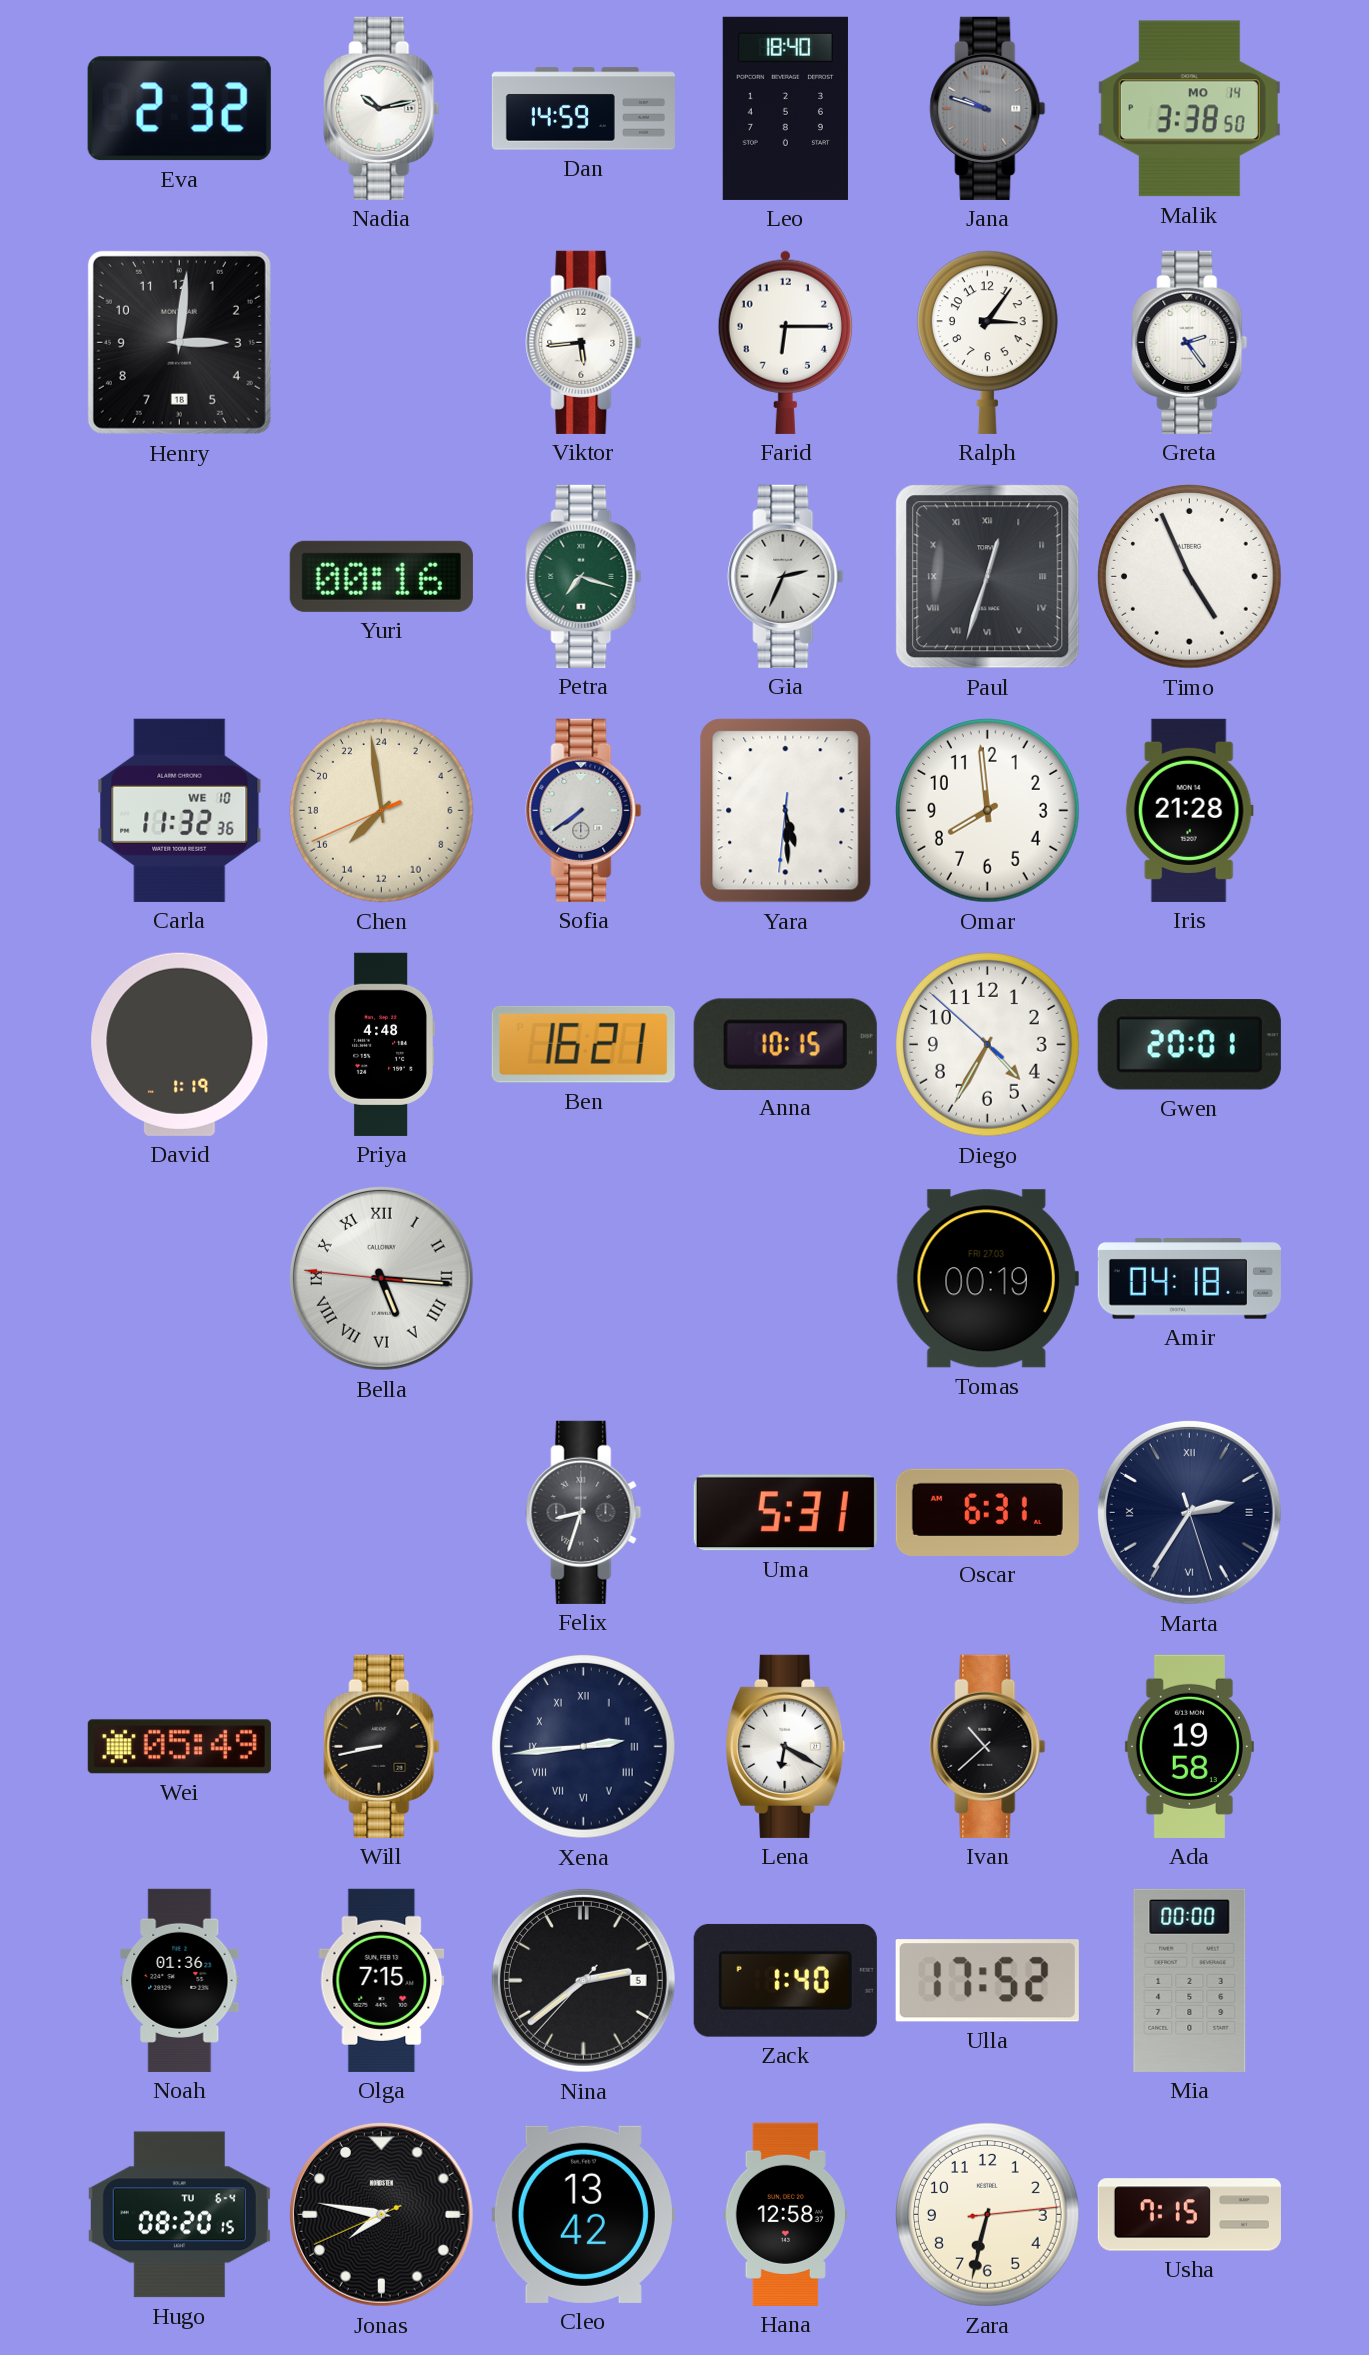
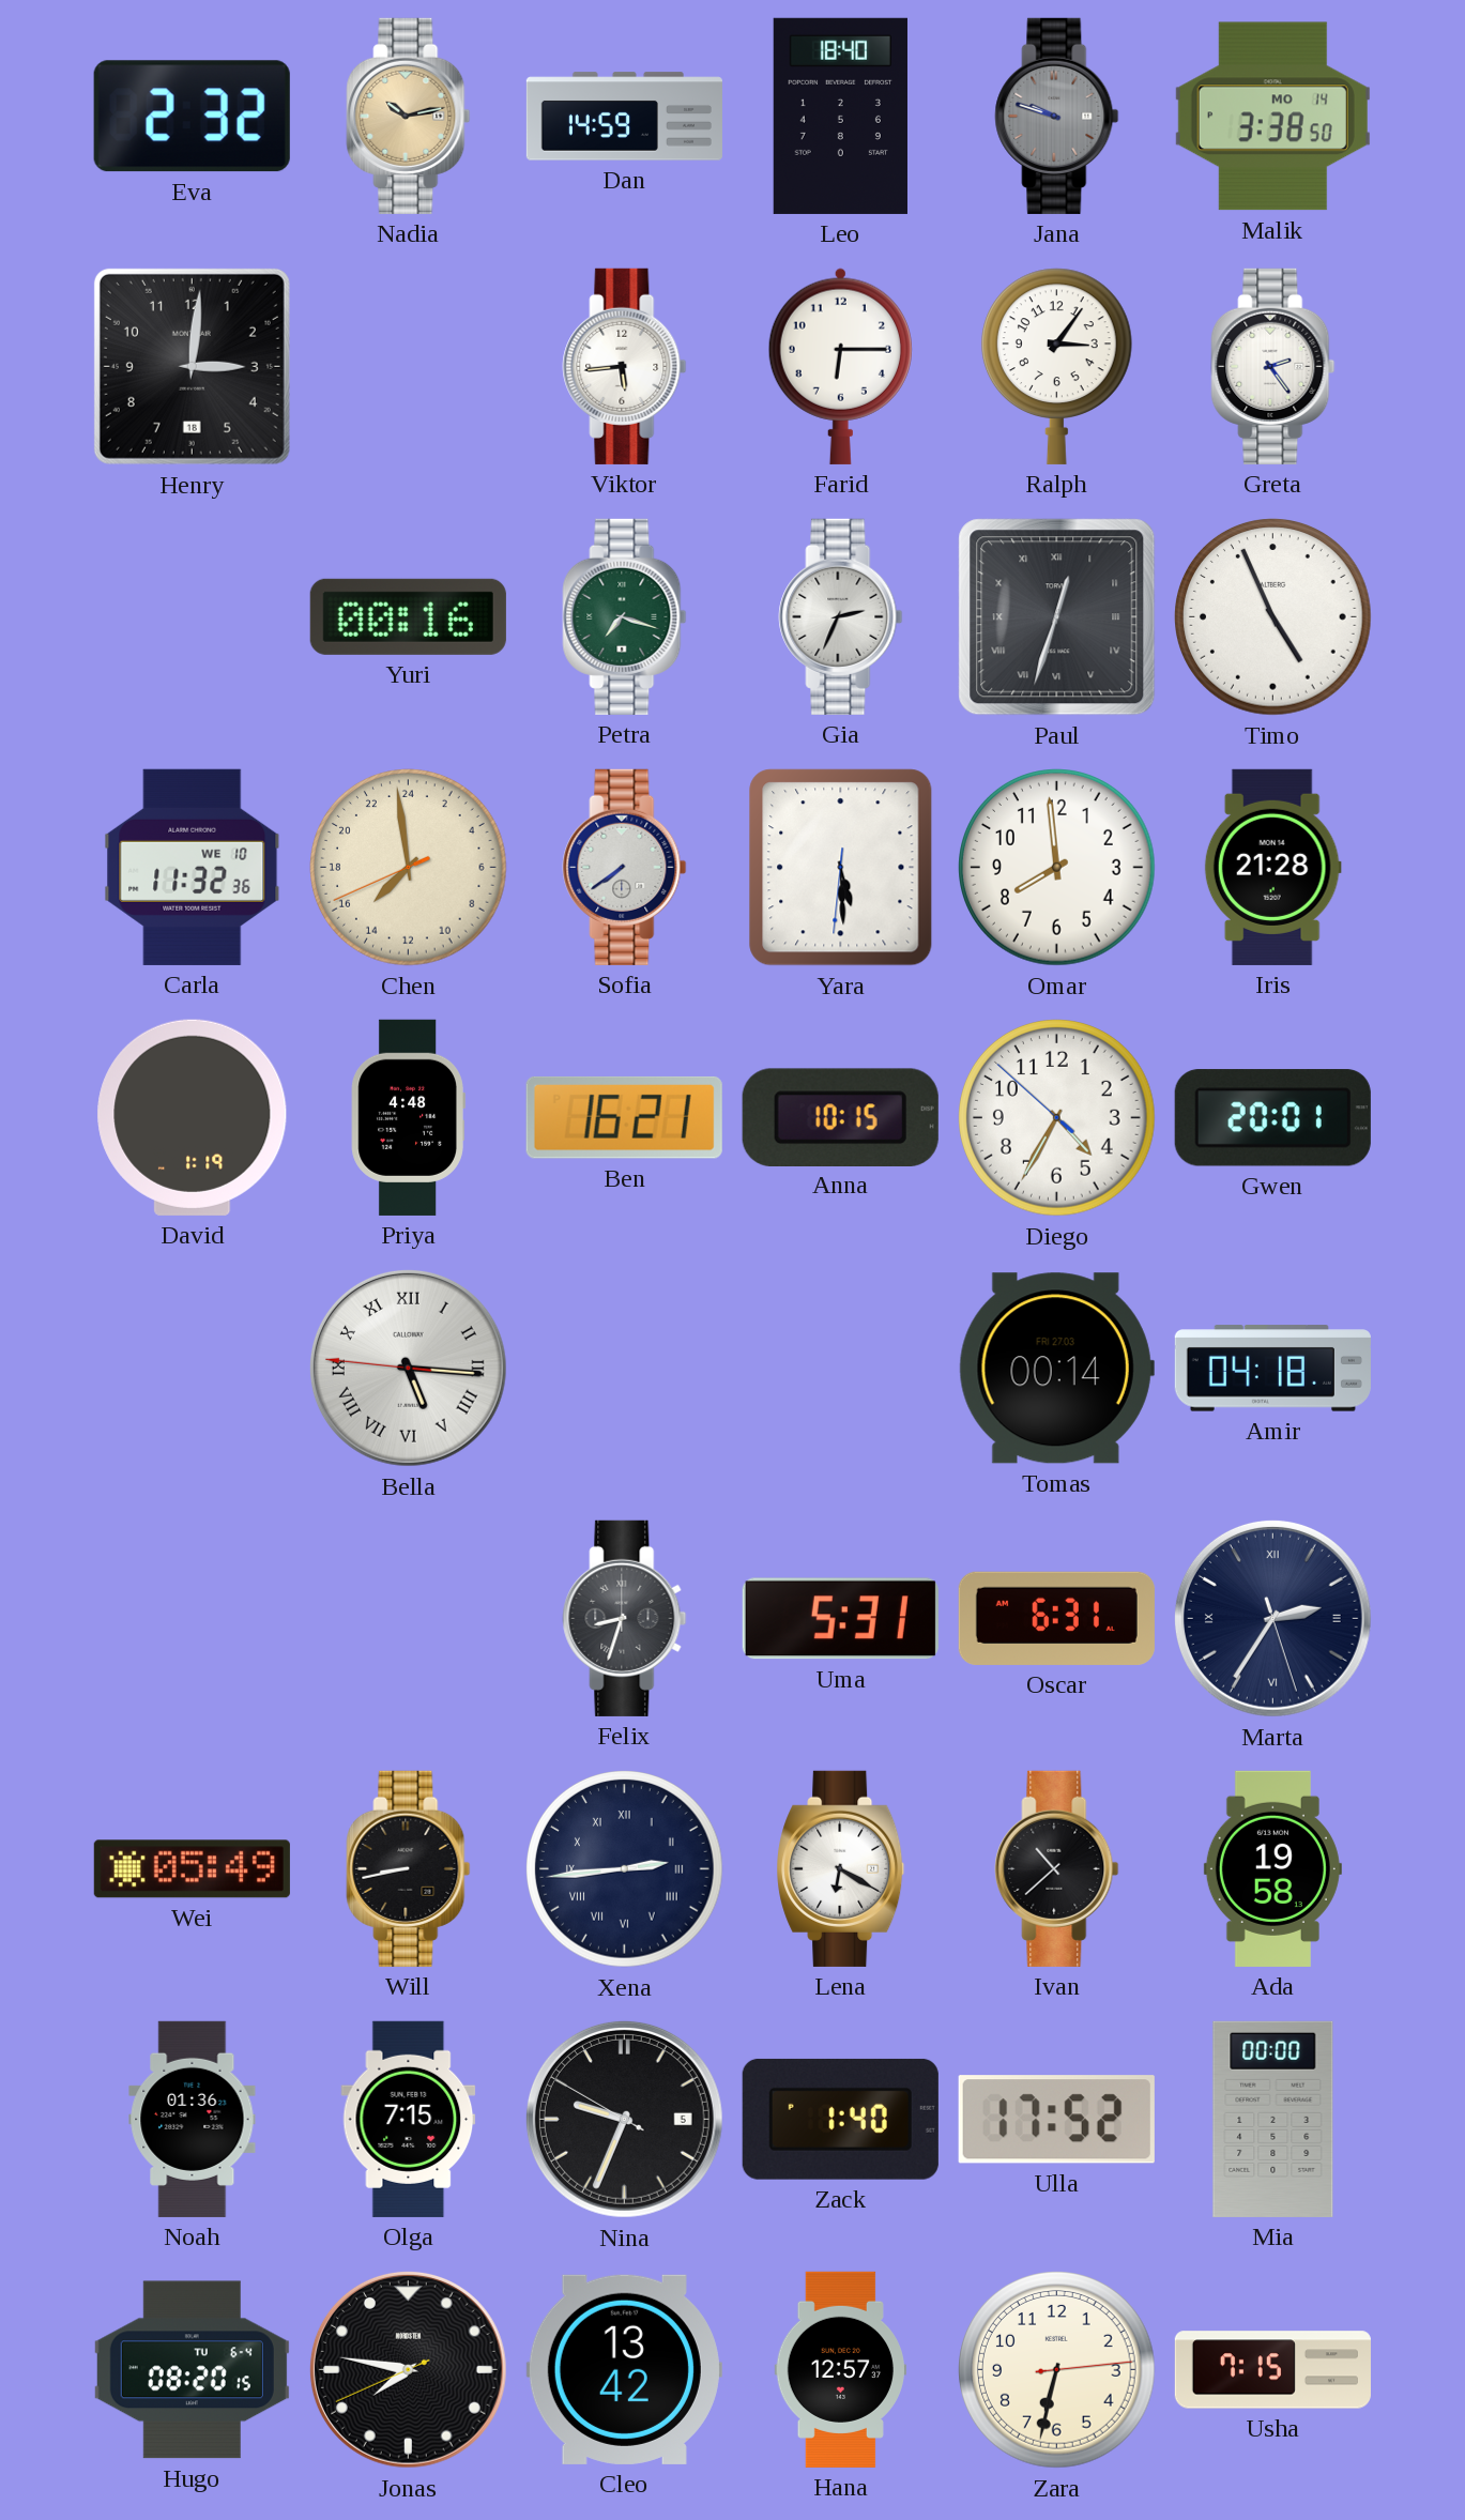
Nadia dial: white -> champagne (409, 116)
Tomas: 00:19 -> 00:14 (1056, 1369)
Nina: 2:38 -> 9:33 (624, 2119)
Hana: 12:58 -> 12:57 (840, 2369)
